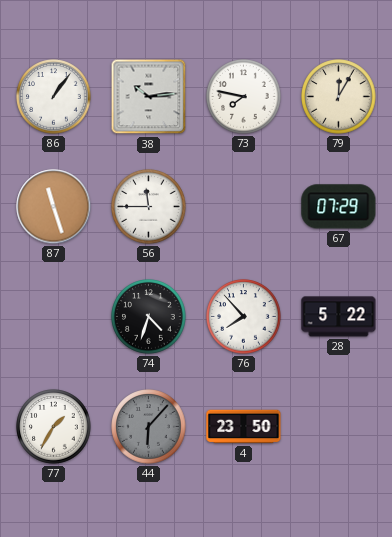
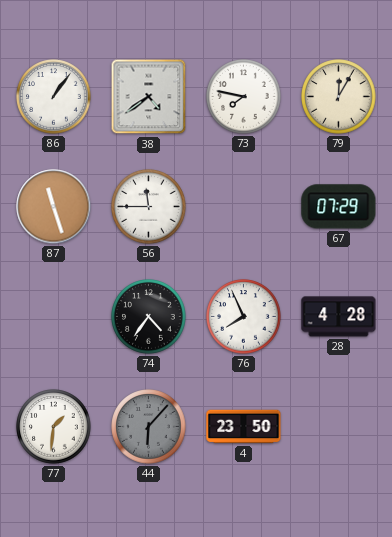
38: 10:14 -> 4:39 (149, 97)
74: 4:33 -> 4:36 (149, 317)
76: 7:53 -> 7:56 (244, 317)
28: 5:22 -> 4:28 (339, 317)
77: 1:35 -> 1:31 (54, 427)
